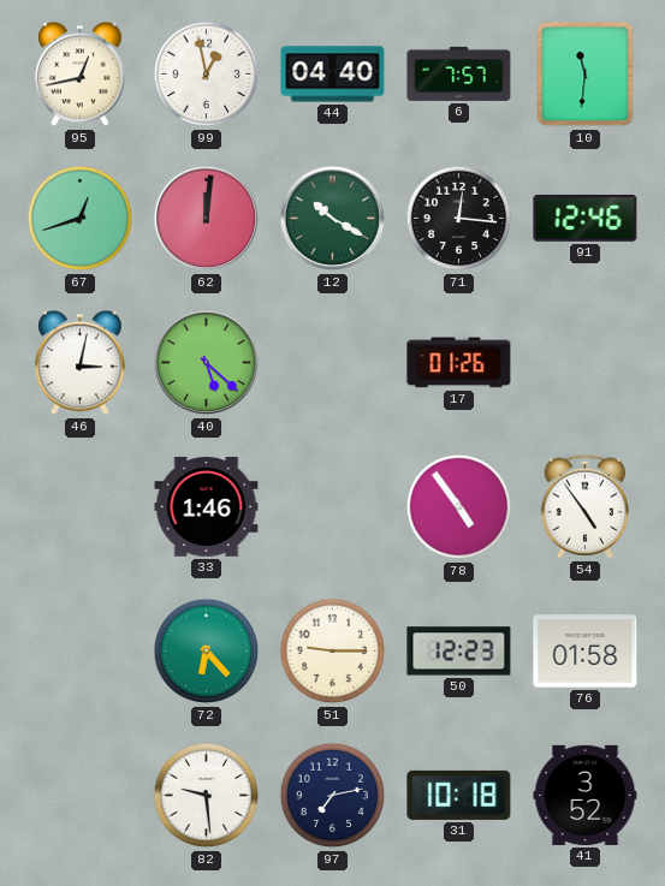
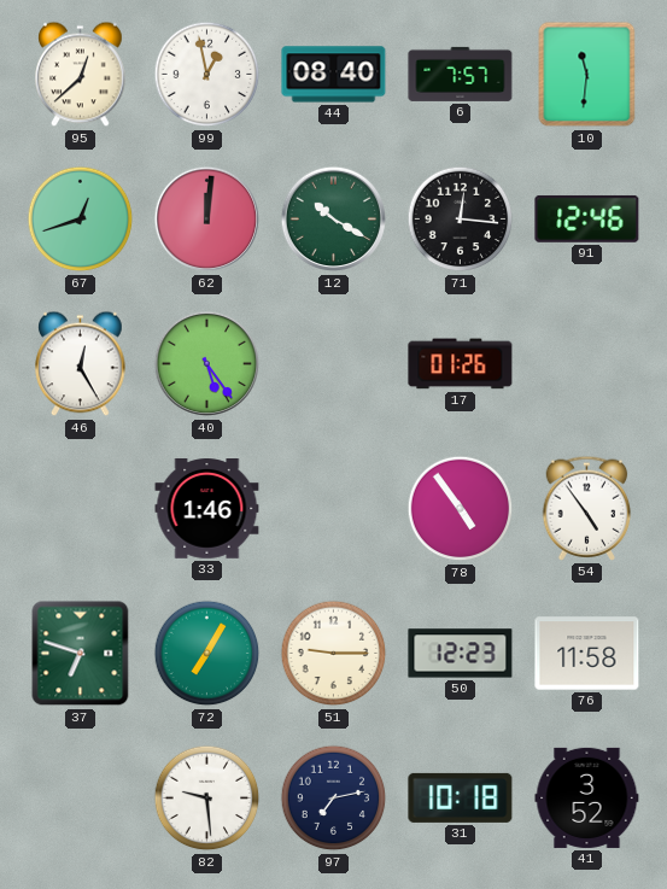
95: 12:43 -> 12:38 (81, 75)
44: 04:40 -> 08:40 (334, 75)
46: 3:02 -> 12:25 (81, 364)
40: 5:22 -> 5:24 (207, 364)
37: none -> 6:48 (81, 654)
72: 6:23 -> 7:05 (207, 654)
76: 01:58 -> 11:58 (587, 654)
